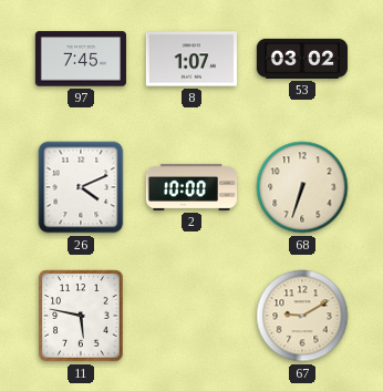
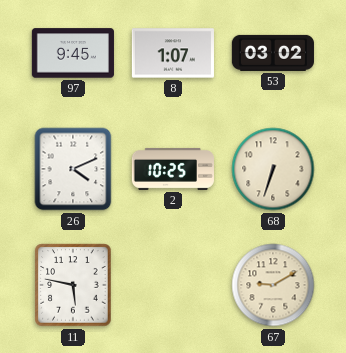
97: 7:45 -> 9:45 (73, 53)
2: 10:00 -> 10:25 (173, 169)
